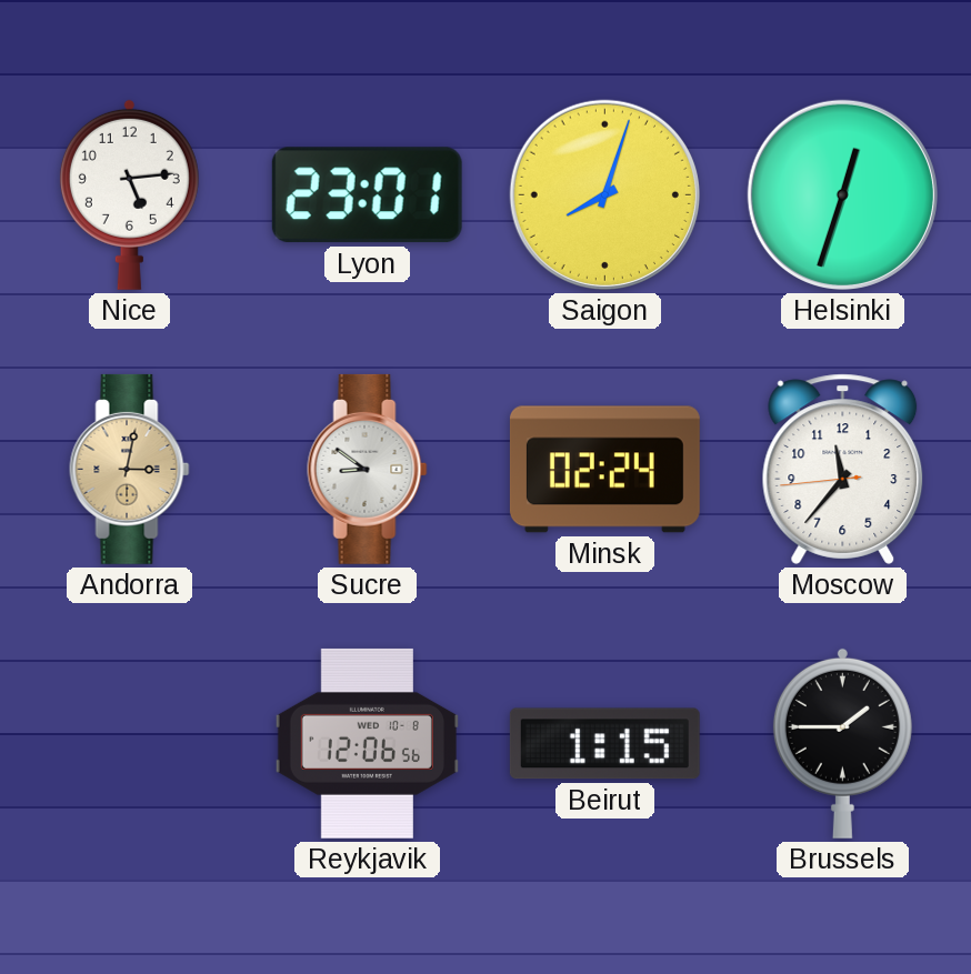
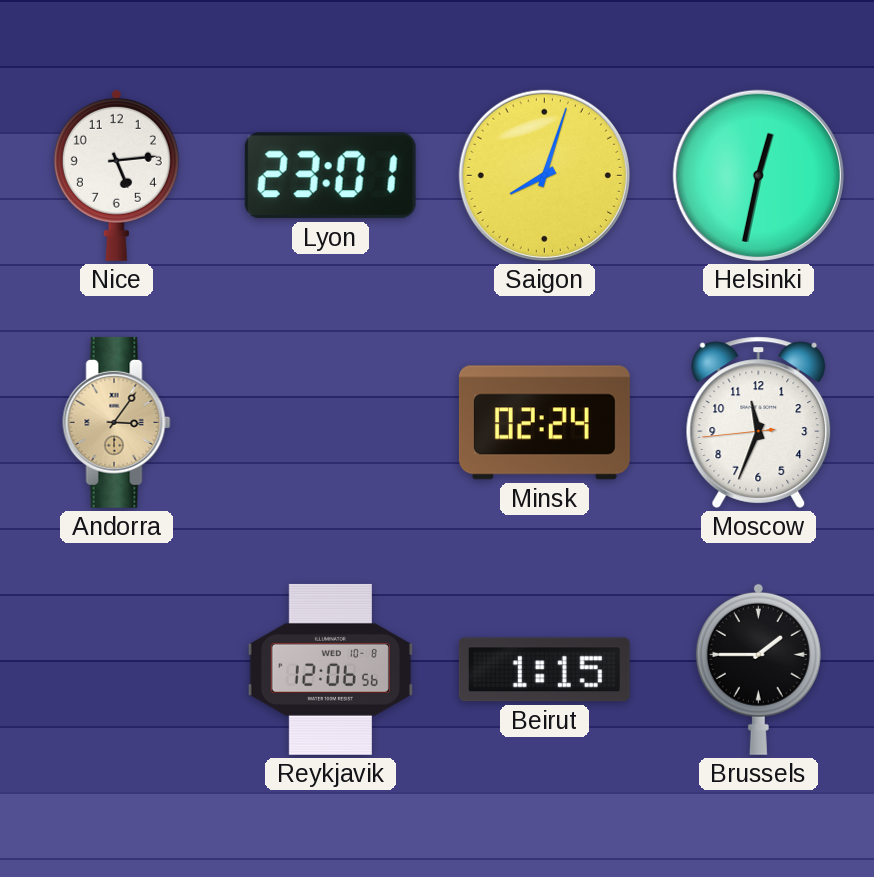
Helsinki: 12:33 -> 12:32 (758, 175)
Andorra: 3:02 -> 3:06 (117, 422)
Sucre: 8:51 -> none (368, 469)
Moscow: 11:36 -> 11:33 (759, 422)
